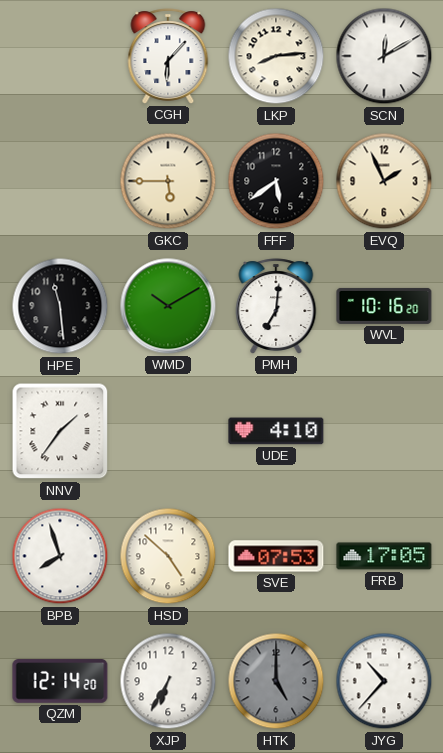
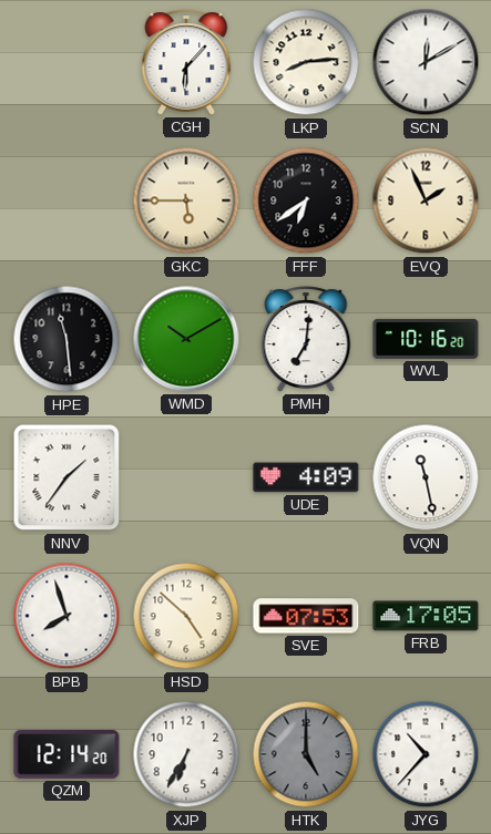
FFF: 5:39 -> 6:39 (306, 200)
UDE: 4:10 -> 4:09 (306, 477)
VQN: none -> 11:28 (426, 477)
